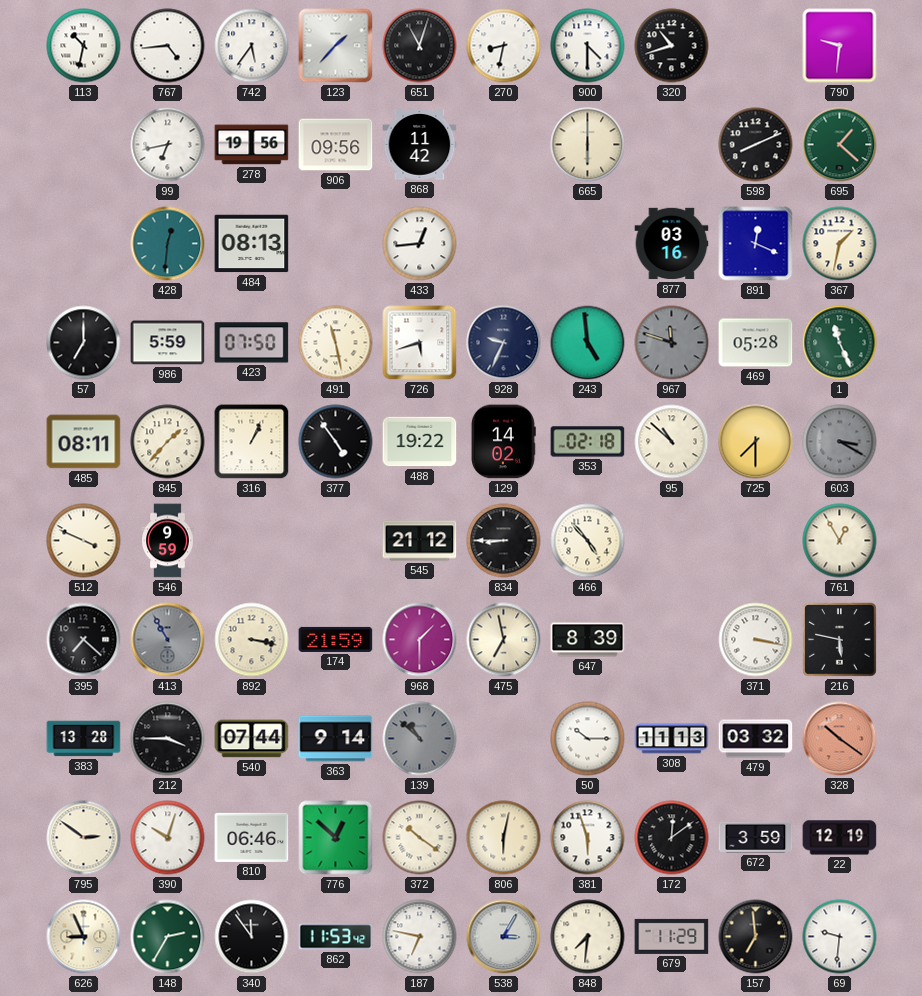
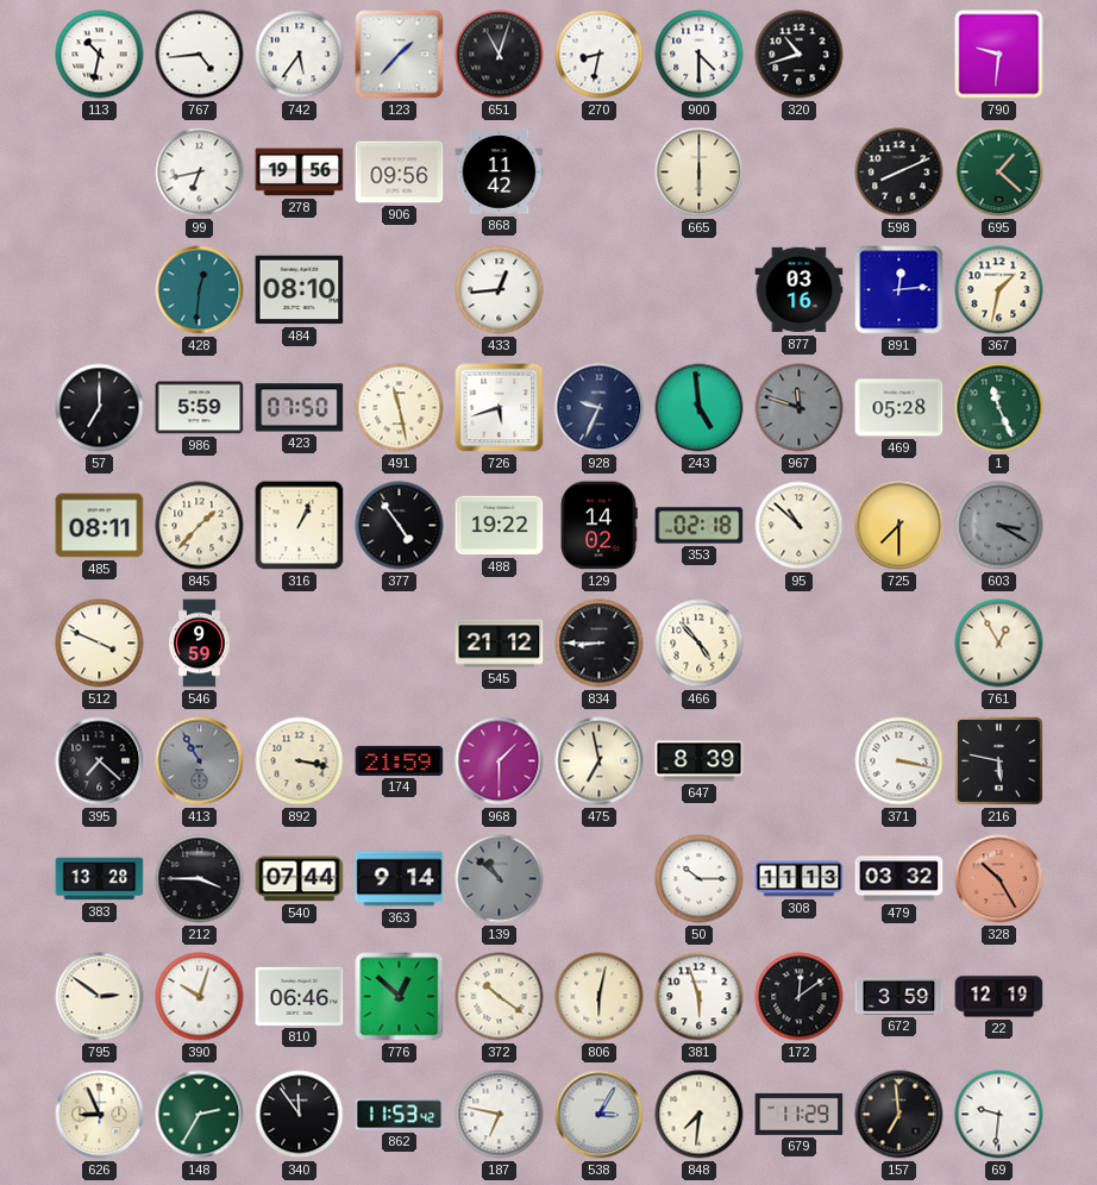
484: 08:13 -> 08:10 (300, 290)
891: 12:19 -> 12:14 (899, 290)
328: 10:21 -> 10:25 (999, 879)
